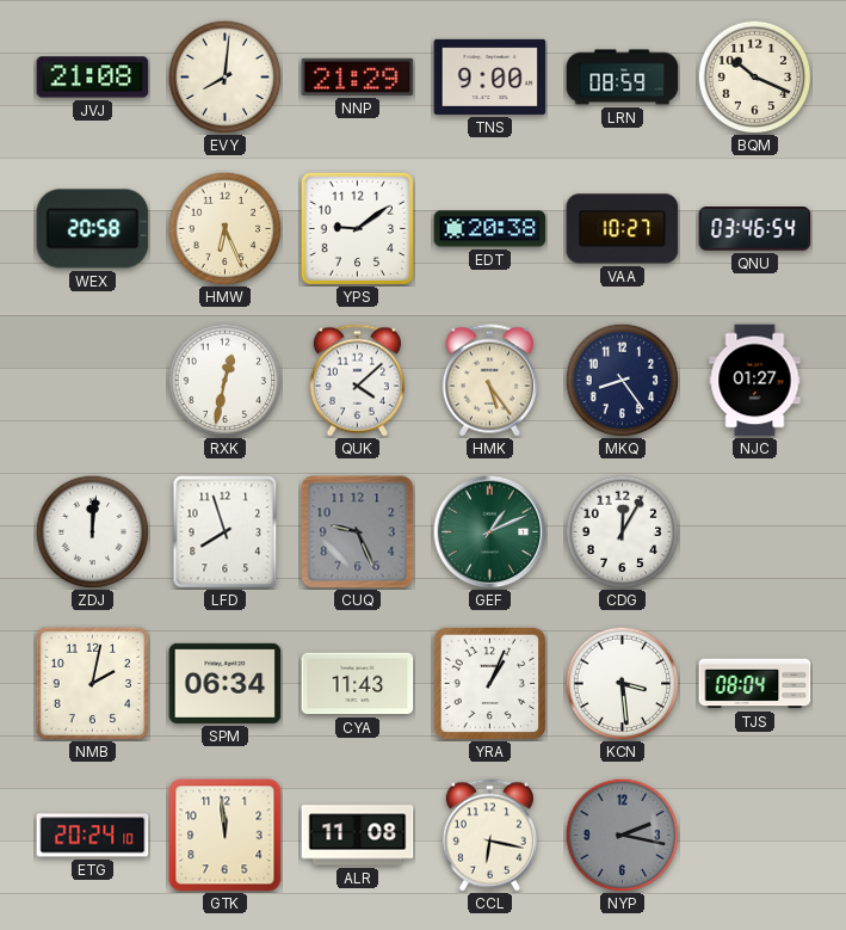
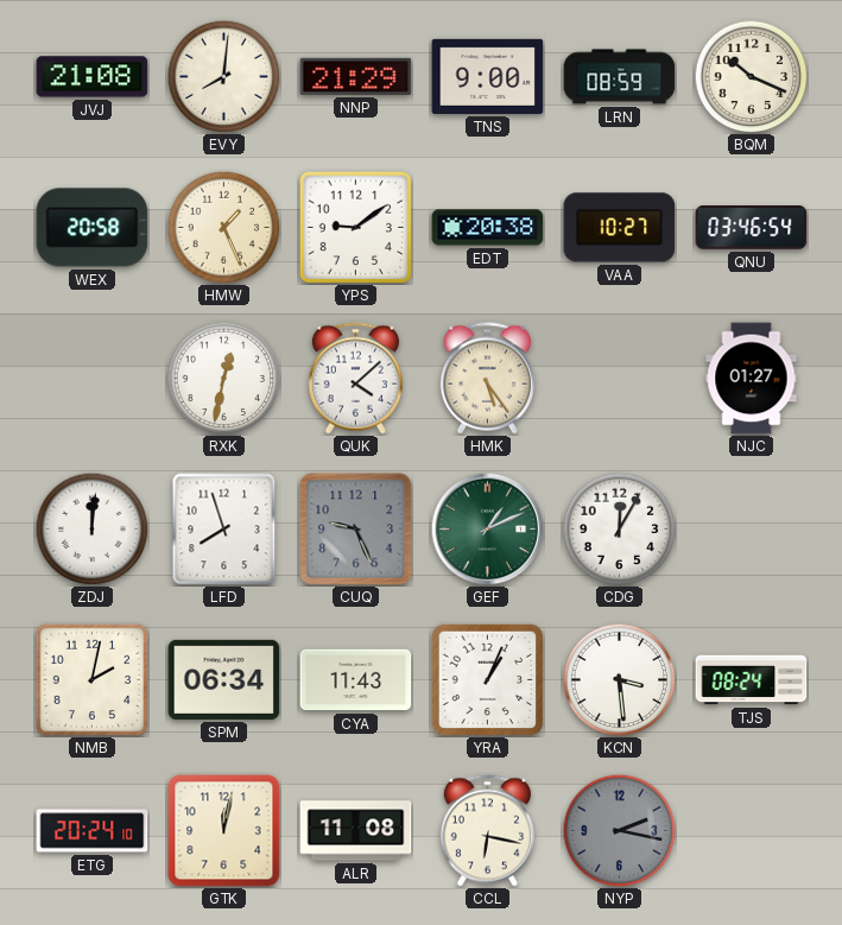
HMW: 6:26 -> 1:26 (223, 227)
MKQ: 8:24 -> none (622, 380)
TJS: 08:04 -> 08:24 (752, 680)
GTK: 11:59 -> 12:02 (224, 831)
